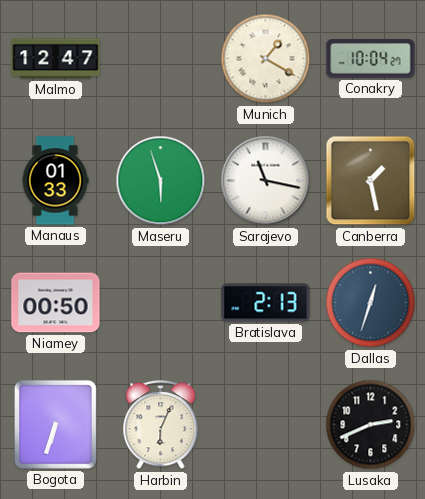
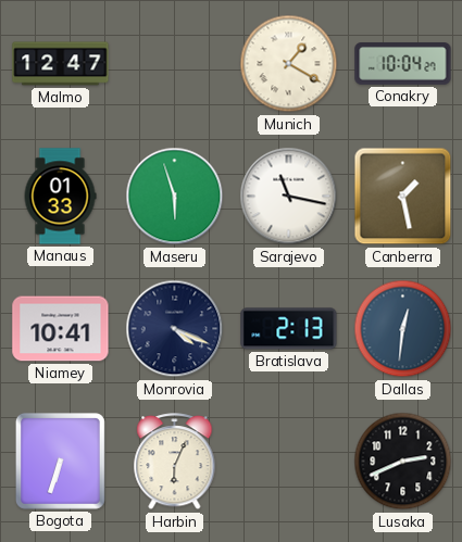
Niamey: 00:50 -> 10:41 (61, 329)
Monrovia: none -> 4:19 (175, 329)
Dallas: 12:33 -> 12:31 (403, 329)
